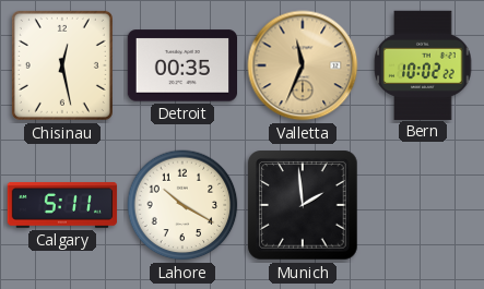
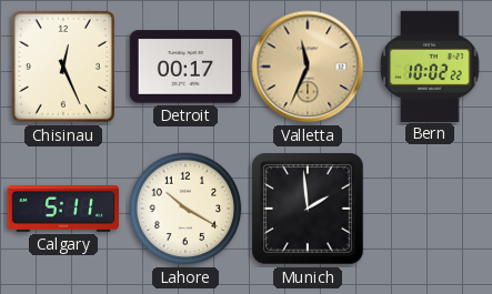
Chisinau: 12:28 -> 12:26 (63, 67)
Detroit: 00:35 -> 00:17 (184, 67)
